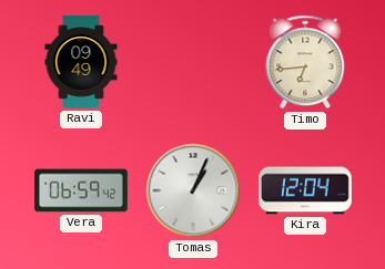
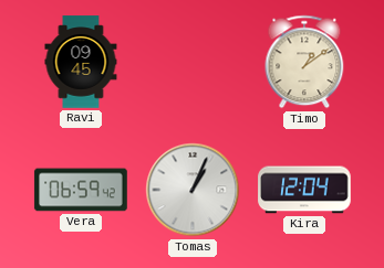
Ravi: 09:49 -> 09:45 (81, 62)
Timo: 6:44 -> 1:09 (304, 62)
